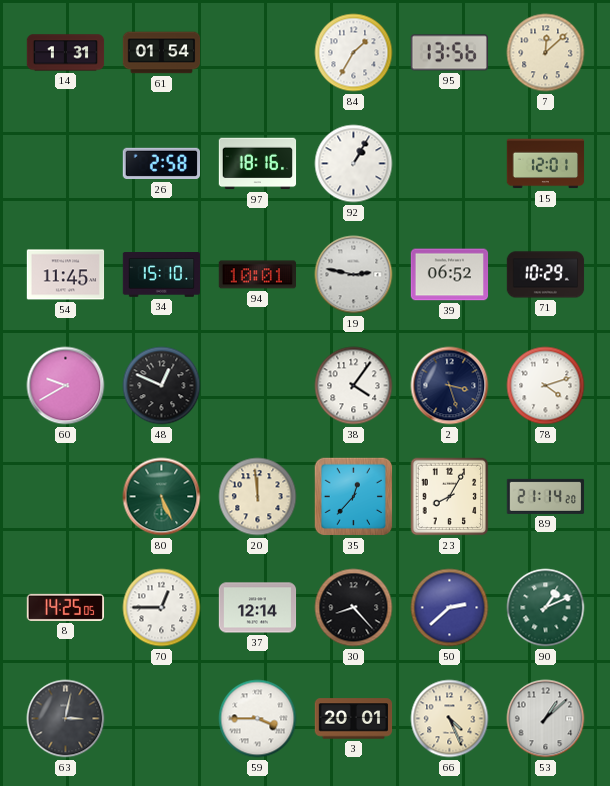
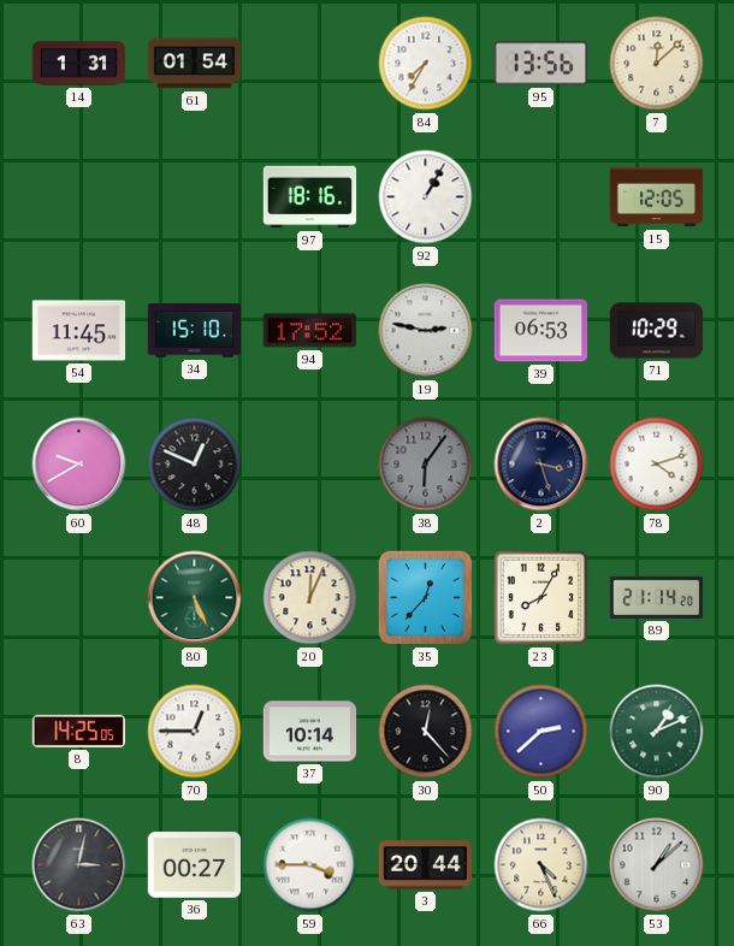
84: 1:35 -> 7:35 (426, 64)
26: 2:58 -> none (161, 164)
15: 12:01 -> 12:05 (657, 197)
94: 10:01 -> 17:52 (309, 331)
39: 06:52 -> 06:53 (541, 331)
38: 4:06 -> 6:06 (426, 465)
38 dial: white -> grey (426, 465)
20: 11:59 -> 12:04 (310, 598)
37: 12:14 -> 10:14 (310, 732)
30: 8:23 -> 12:23 (426, 732)
36: none -> 00:27 (195, 865)
3: 20:01 -> 20:44 (426, 865)
